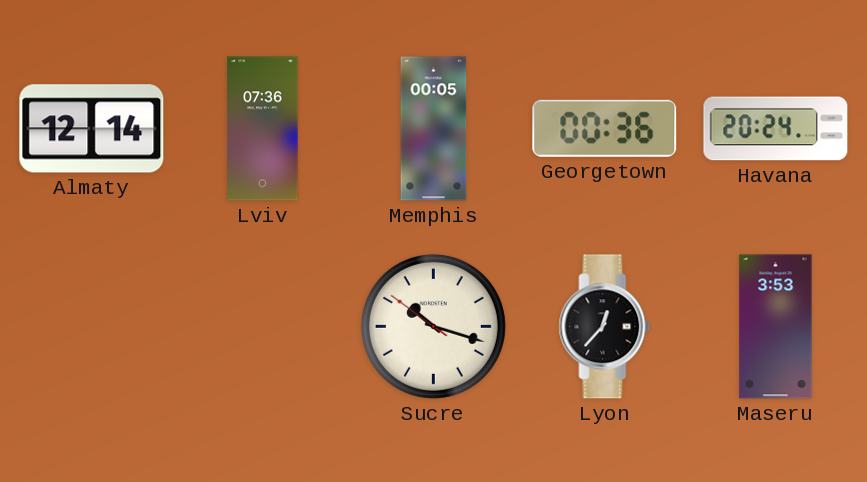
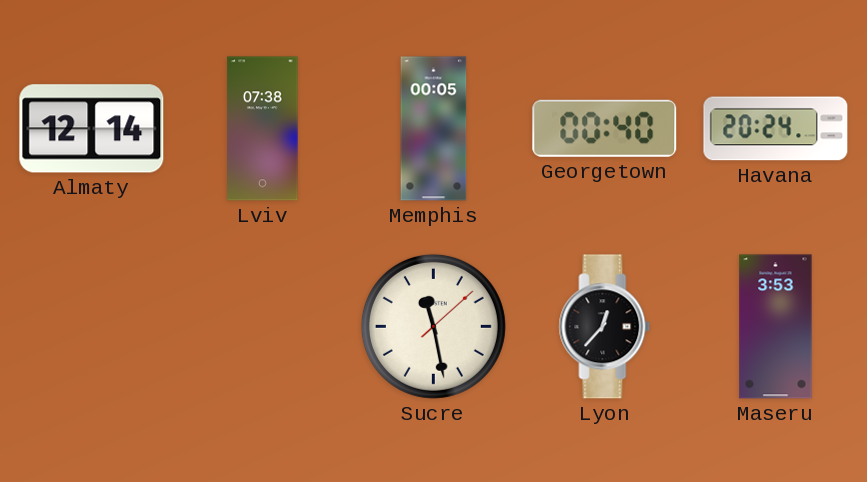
Lviv: 07:36 -> 07:38 (263, 129)
Georgetown: 00:36 -> 00:40 (605, 128)
Sucre: 10:17 -> 11:28 (433, 326)
